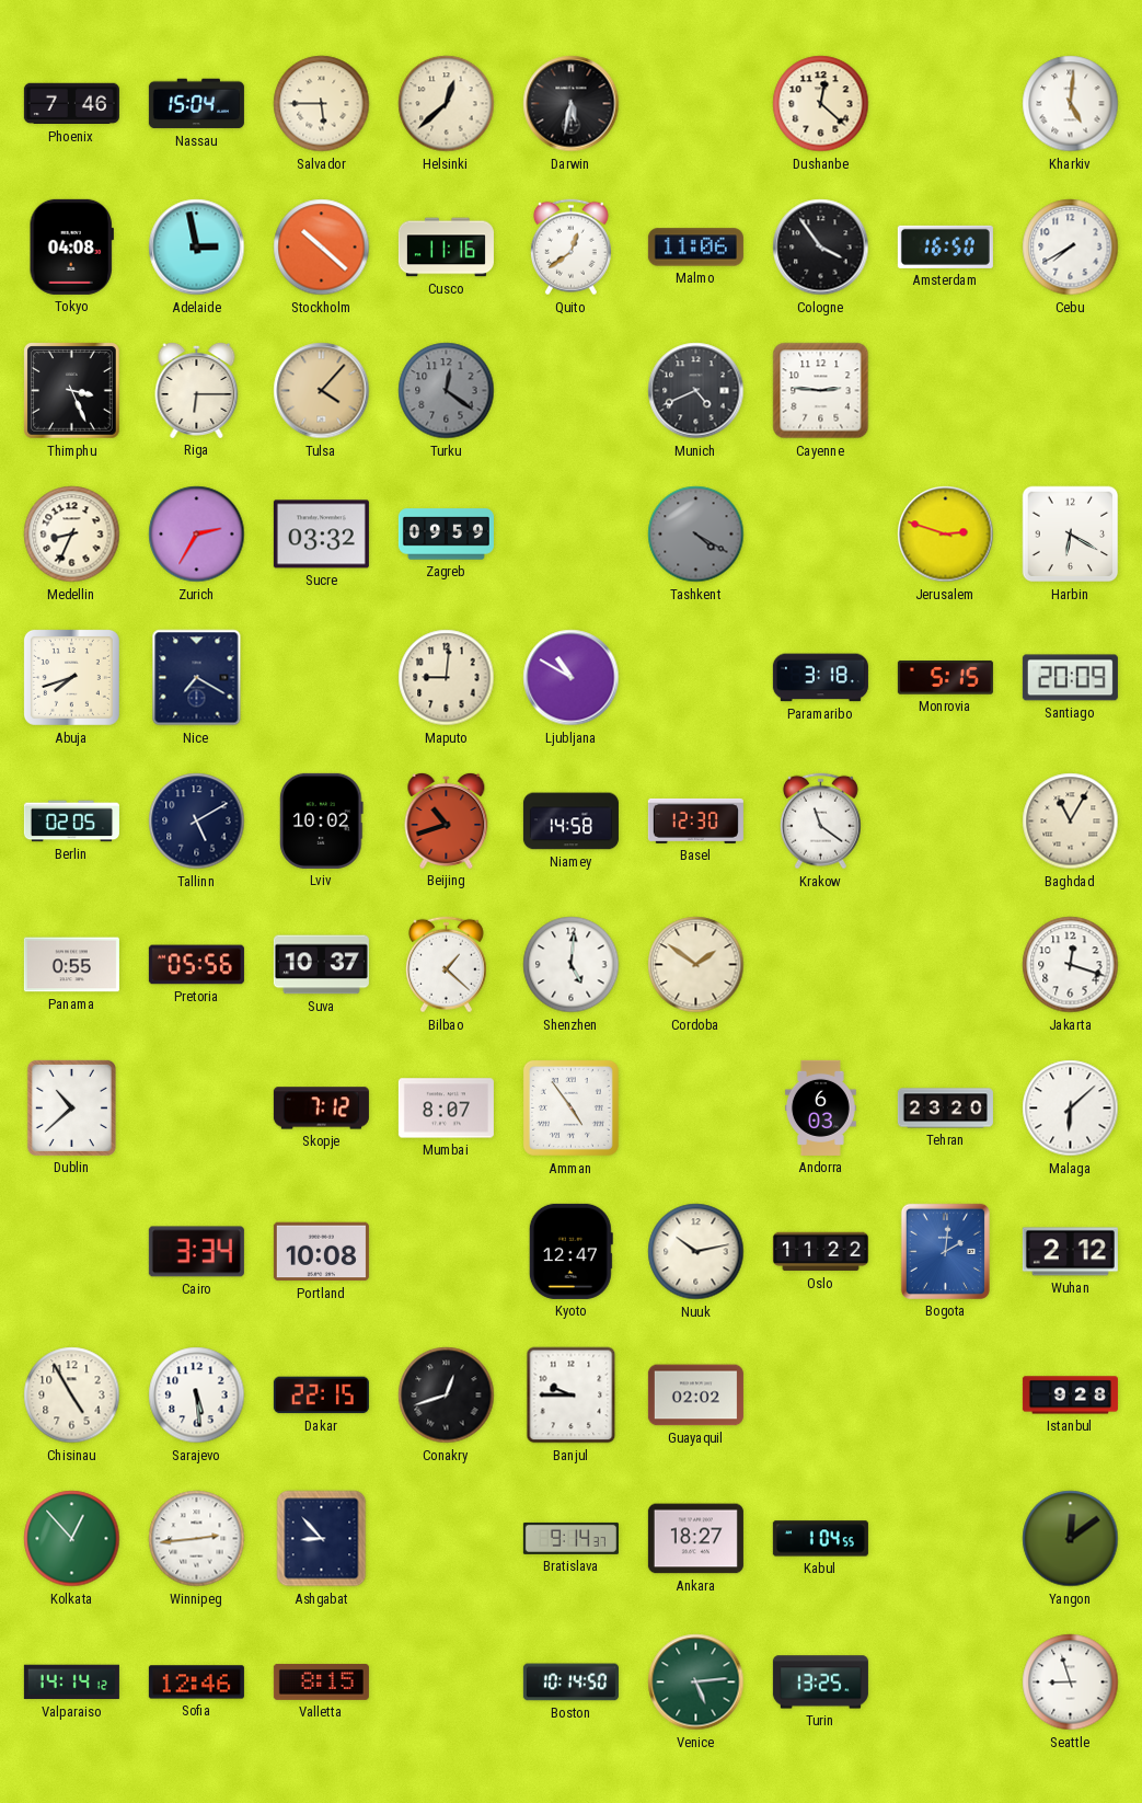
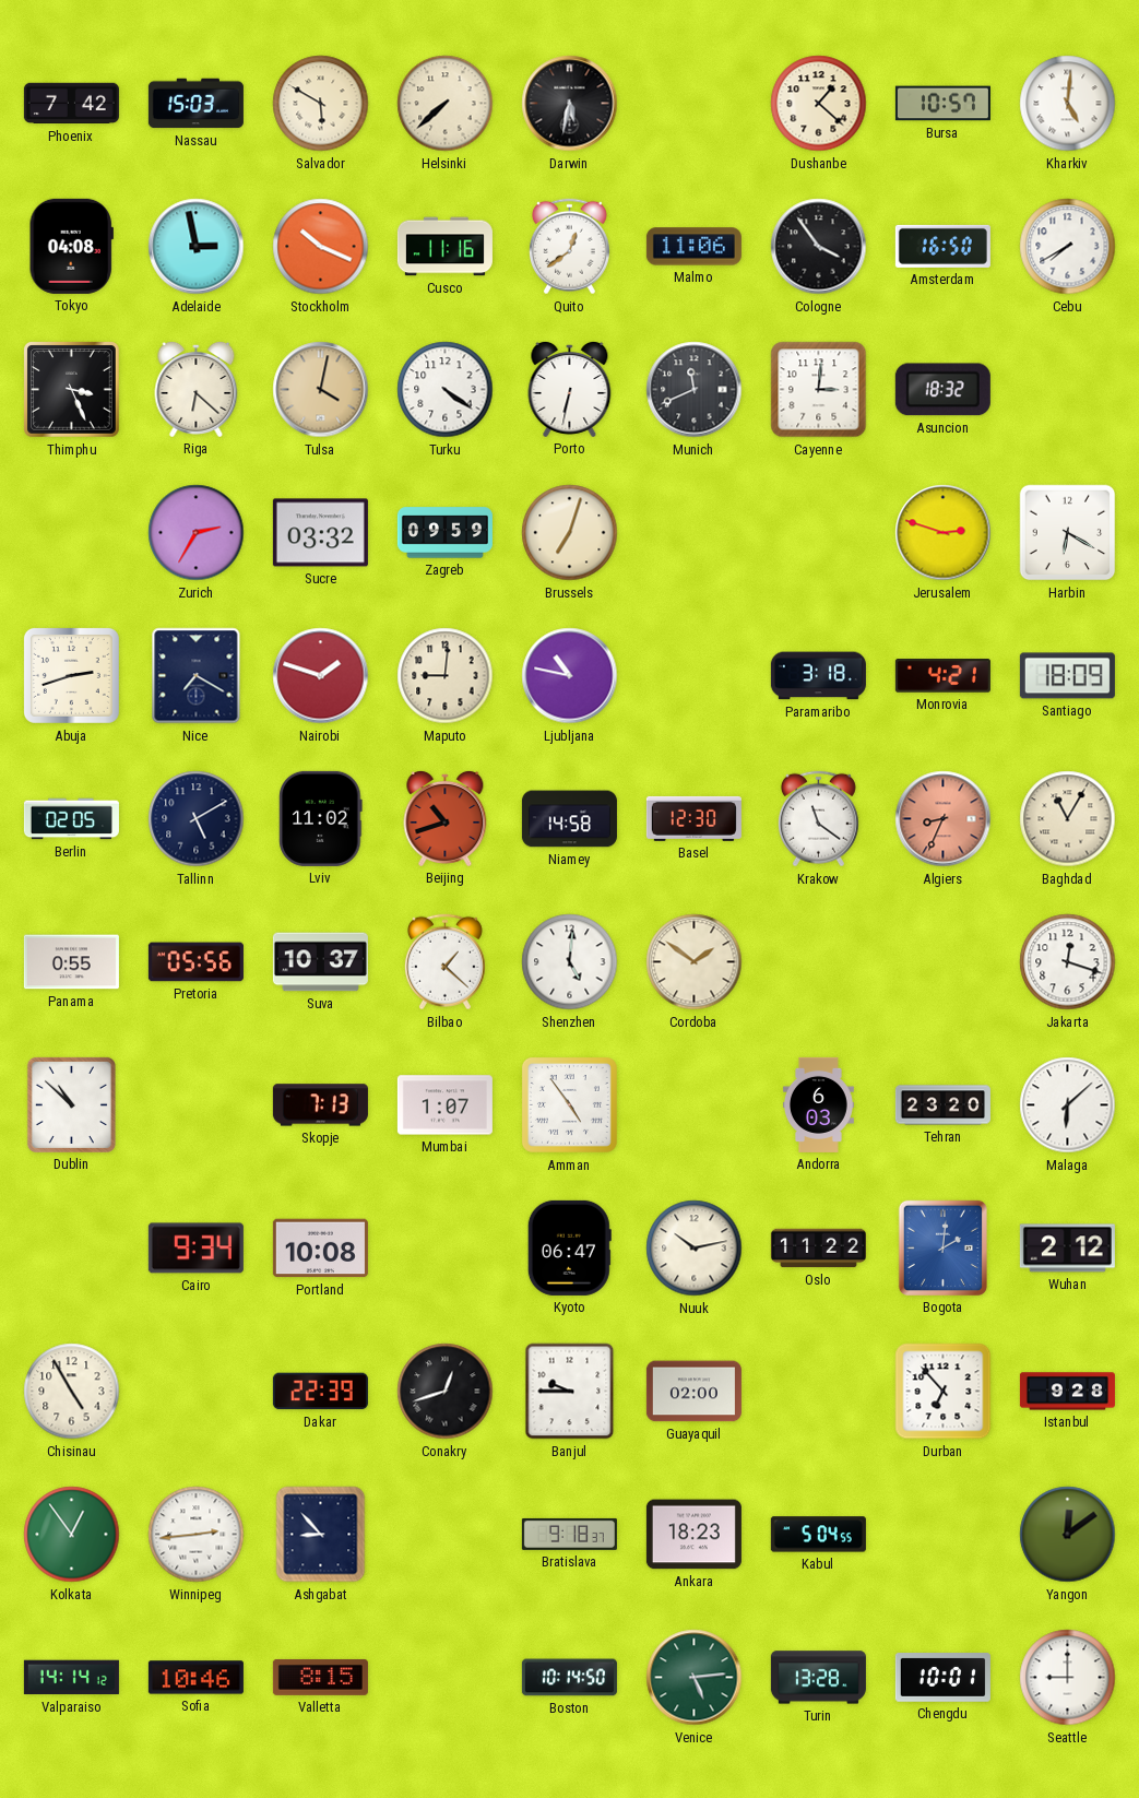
Phoenix: 7:46 -> 7:42 (71, 104)
Nassau: 15:04 -> 15:03 (195, 104)
Salvador: 5:45 -> 5:50 (321, 104)
Helsinki: 12:38 -> 7:38 (446, 104)
Dushanbe: 12:22 -> 1:22 (819, 104)
Bursa: none -> 10:57 (942, 104)
Stockholm: 10:22 -> 10:19 (321, 247)
Riga: 6:15 -> 6:22 (197, 389)
Tulsa: 4:07 -> 4:02 (321, 390)
Turku: 12:21 -> 4:21 (446, 390)
Turku dial: grey -> white (446, 390)
Porto: none -> 6:32 (570, 389)
Munich: 4:41 -> 11:41 (695, 390)
Cayenne: 2:46 -> 3:01 (819, 390)
Asuncion: none -> 18:32 (942, 390)
Medellin: 8:34 -> none (72, 535)
Brussels: none -> 7:03 (570, 533)
Tashkent: 4:20 -> none (696, 535)
Abuja: 7:42 -> 2:42 (71, 675)
Nairobi: none -> 1:48 (321, 676)
Ljubljana: 10:50 -> 10:47 (570, 676)
Monrovia: 5:15 -> 4:21 (942, 676)
Santiago: 20:09 -> 18:09 (1067, 676)
Lviv: 10:02 -> 11:02 (321, 818)
Algiers: none -> 8:34 (944, 819)
Dublin: 10:38 -> 10:52 (71, 1104)
Skopje: 7:12 -> 7:13 (320, 1105)
Mumbai: 8:07 -> 1:07 (444, 1105)
Cairo: 3:34 -> 9:34 (195, 1249)
Kyoto: 12:47 -> 06:47 (569, 1247)
Sarajevo: 5:29 -> none (197, 1396)
Dakar: 22:15 -> 22:39 (320, 1392)
Guayaquil: 02:02 -> 02:00 (693, 1392)
Durban: none -> 6:53 (944, 1392)
Kolkata: 12:53 -> 12:54 (72, 1535)
Bratislava: 9:14 -> 9:18 (569, 1534)
Ankara: 18:27 -> 18:23 (693, 1535)
Kabul: 1:04 -> 5:04 (818, 1535)
Sofia: 12:46 -> 10:46 (195, 1678)
Turin: 13:25 -> 13:28 (818, 1678)
Chengdu: none -> 10:01 (942, 1678)
Seattle: 8:57 -> 9:00 (1068, 1678)
